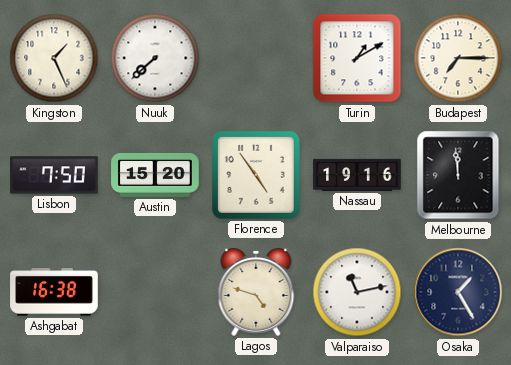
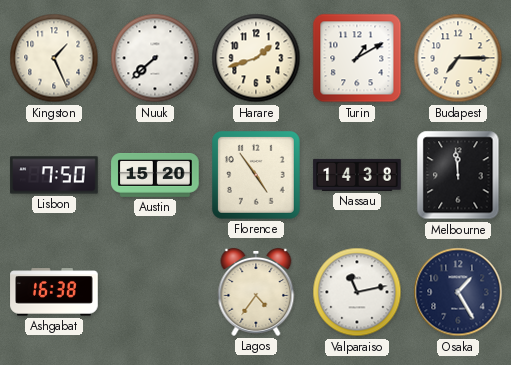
Harare: none -> 1:42 (256, 58)
Nassau: 19:16 -> 14:38 (357, 175)
Lagos: 4:48 -> 4:36 (256, 292)
